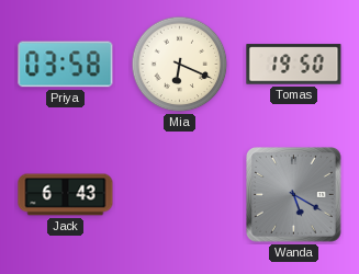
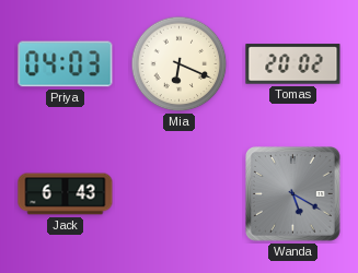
Priya: 03:58 -> 04:03 (66, 64)
Tomas: 19:50 -> 20:02 (293, 64)
